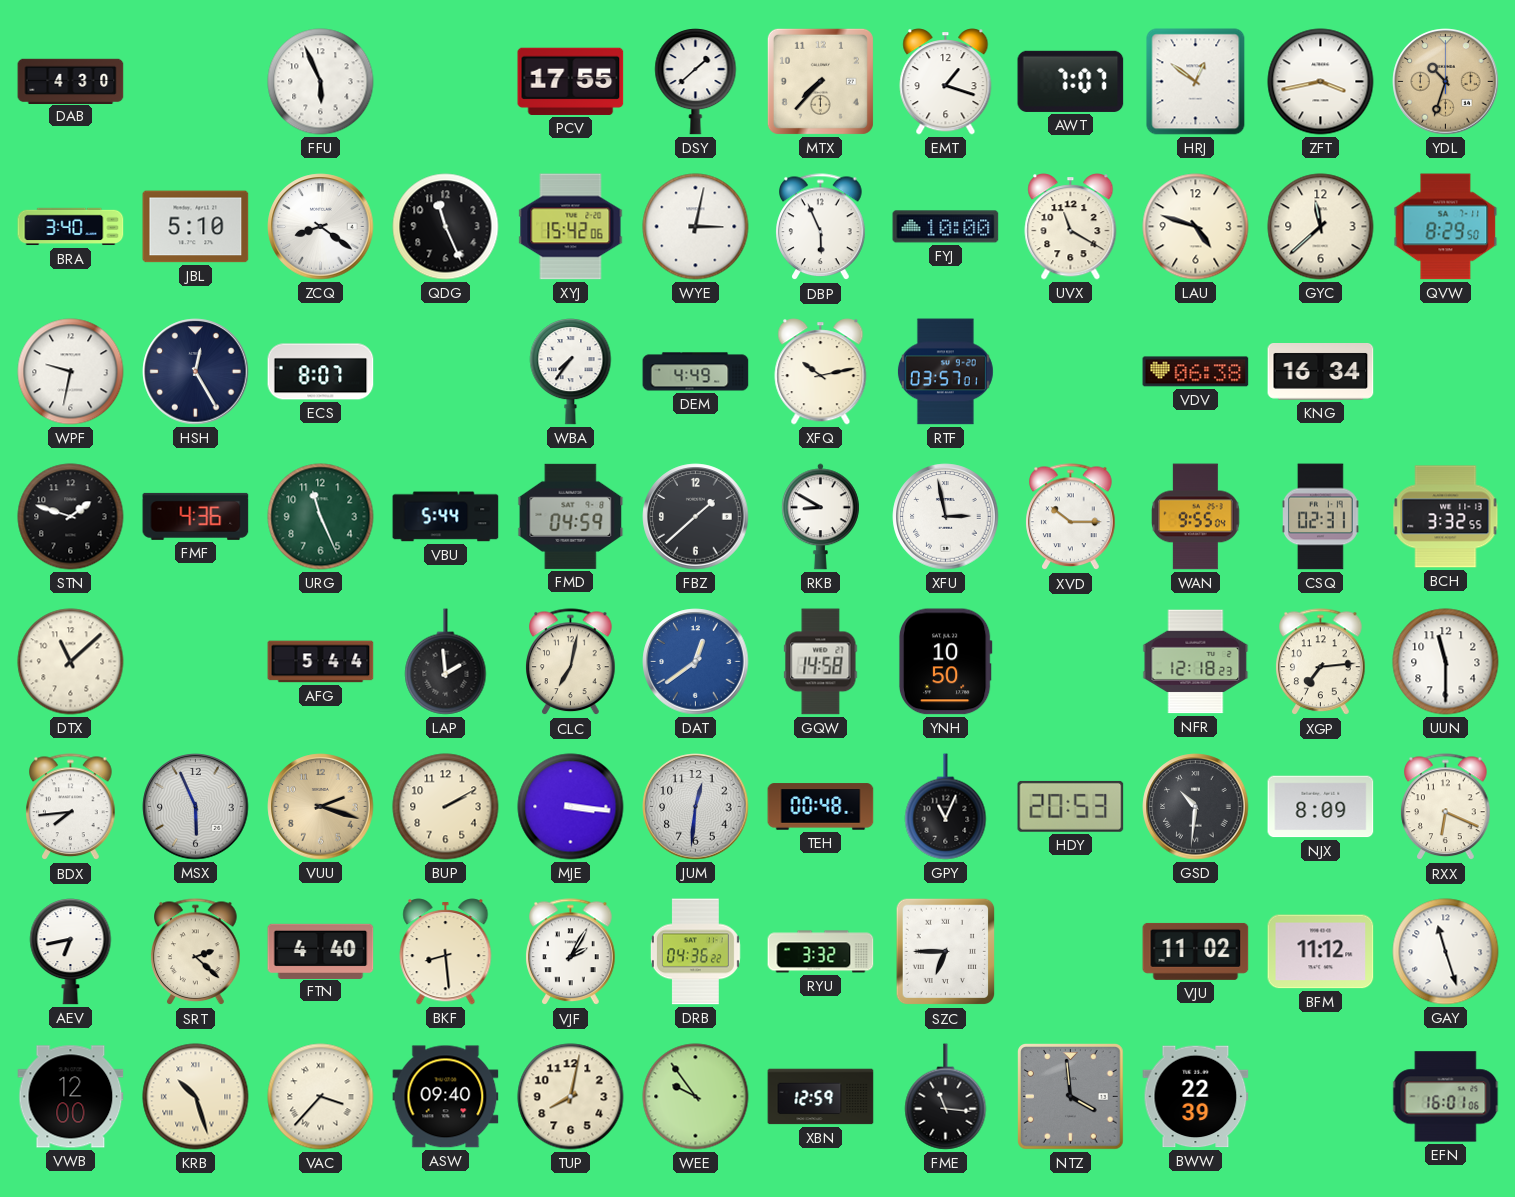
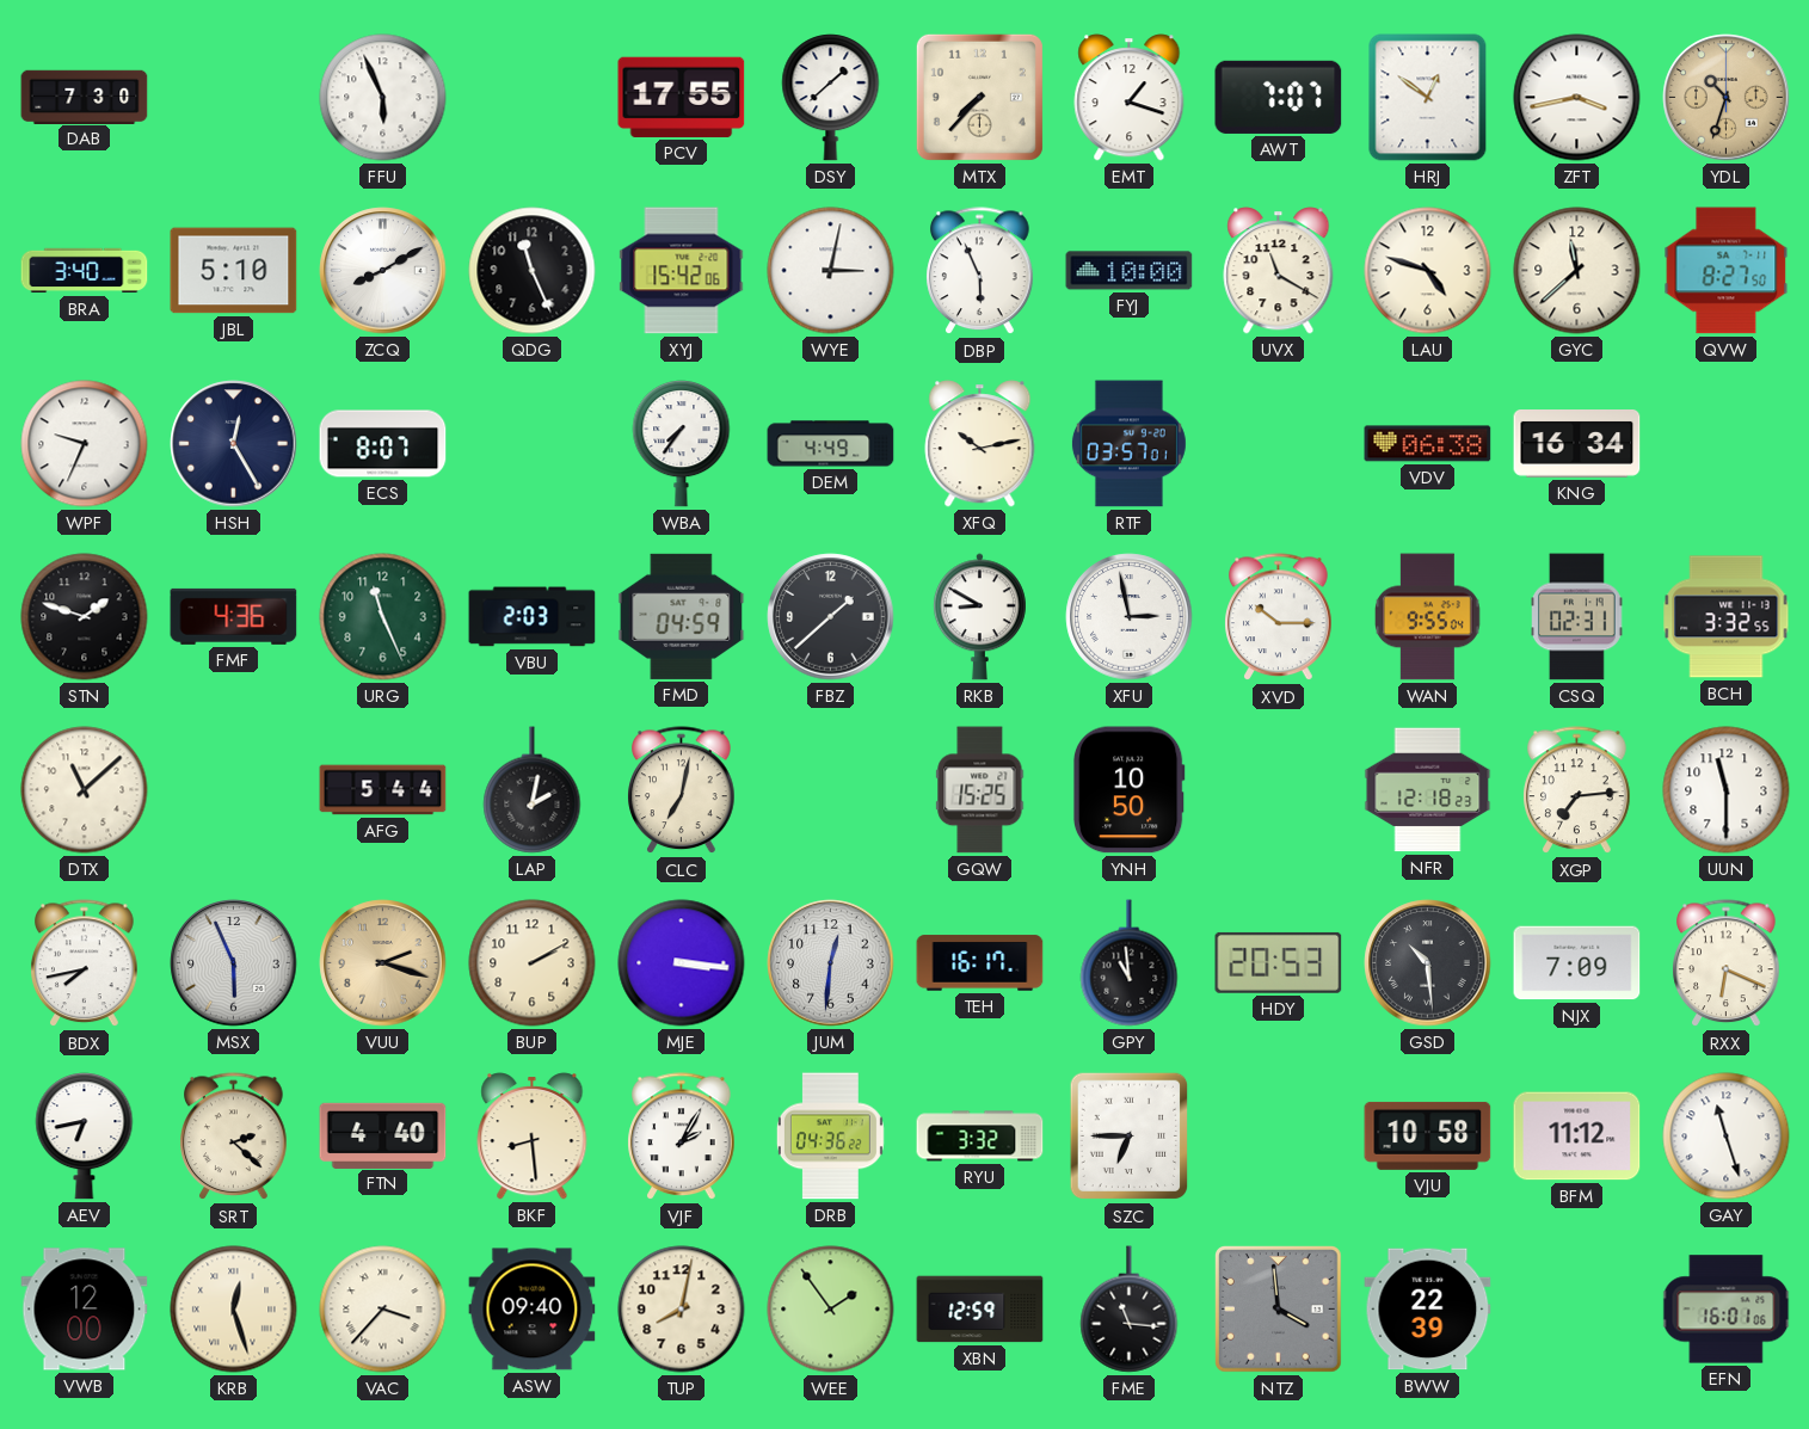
DAB: 4:30 -> 7:30 (85, 97)
ZCQ: 8:21 -> 8:10 (383, 271)
QVW: 8:29 -> 8:27 (1727, 271)
WPF: 9:32 -> 9:34 (85, 444)
VBU: 5:44 -> 2:03 (533, 617)
LAP: 1:59 -> 2:02 (533, 790)
DAT: 12:39 -> none (696, 662)
GQW: 14:58 -> 15:25 (980, 790)
BDX: 7:44 -> 7:43 (85, 963)
TEH: 00:48 -> 16:17 (980, 963)
GPY: 11:04 -> 10:59 (1130, 963)
GSD: 10:31 -> 10:29 (1428, 963)
NJX: 8:09 -> 7:09 (1577, 963)
VJU: 11:02 -> 10:58 (1428, 1135)
KRB: 10:27 -> 12:27 (234, 1310)
WEE: 9:54 -> 1:54 (831, 1310)
